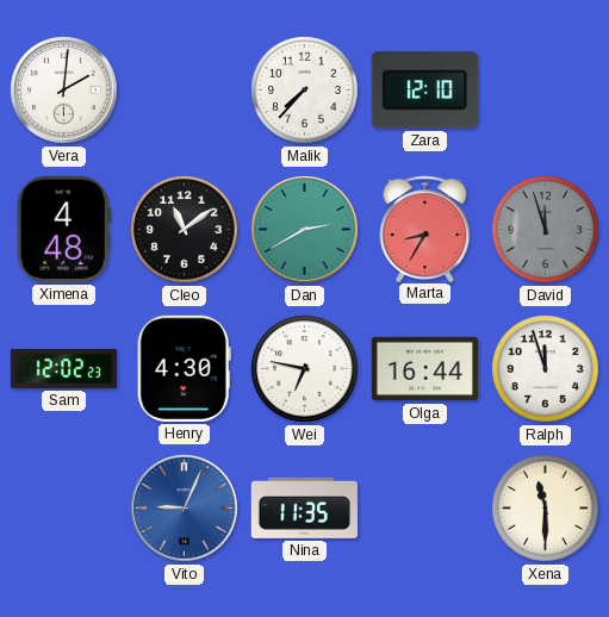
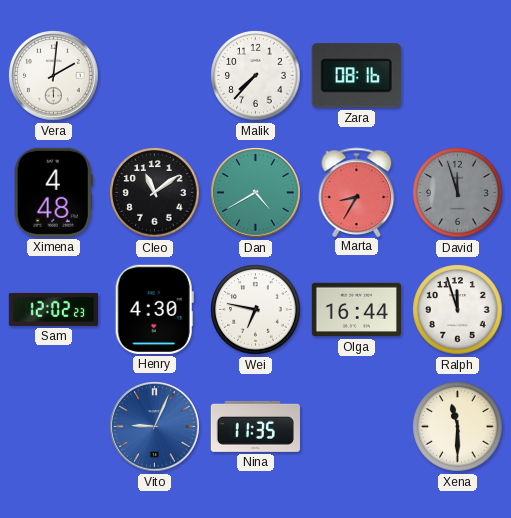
Zara: 12:10 -> 08:16 (356, 76)
Dan: 2:40 -> 4:40 (256, 193)
